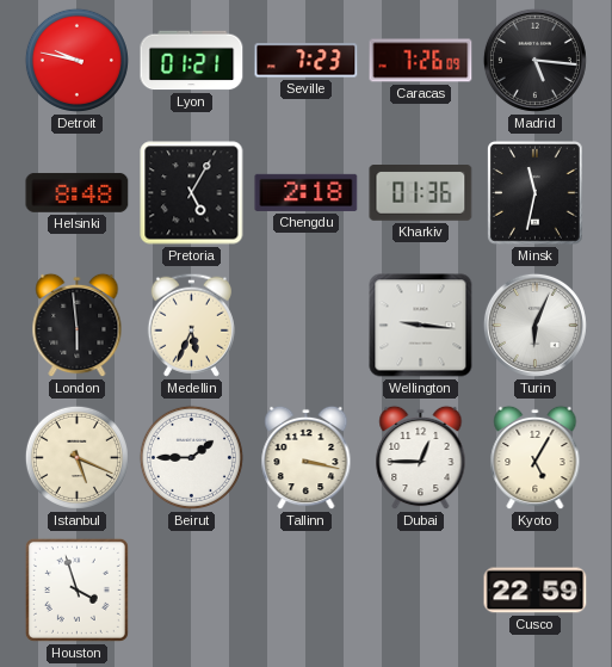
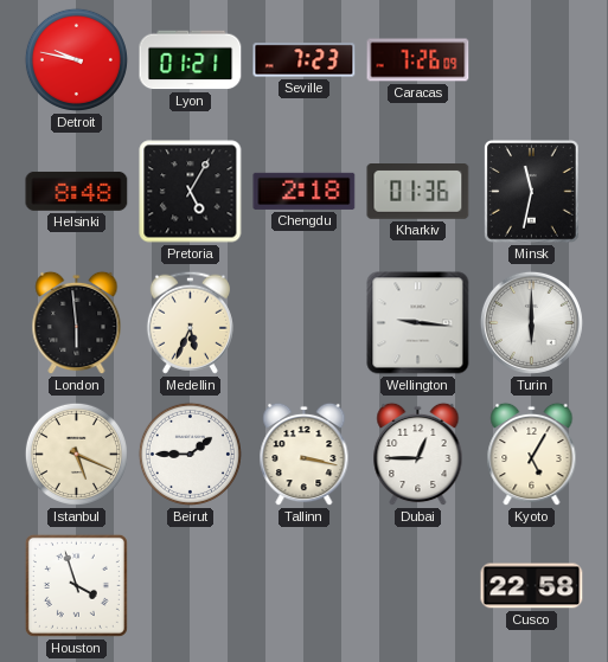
Madrid: 5:16 -> none (534, 60)
Turin: 6:04 -> 6:00 (531, 322)
Cusco: 22:59 -> 22:58 (532, 586)
